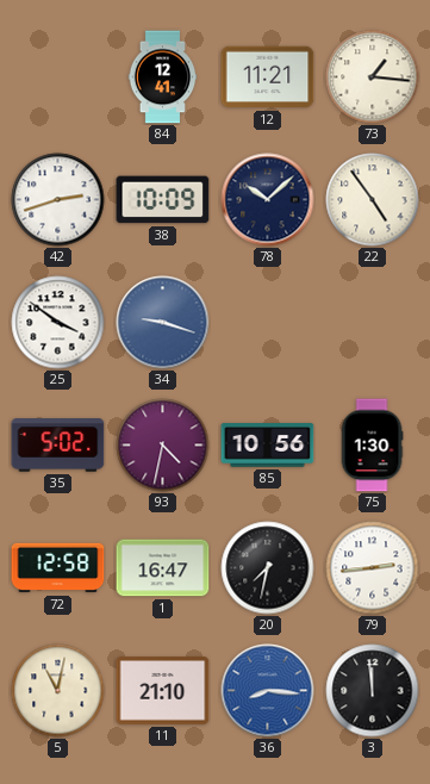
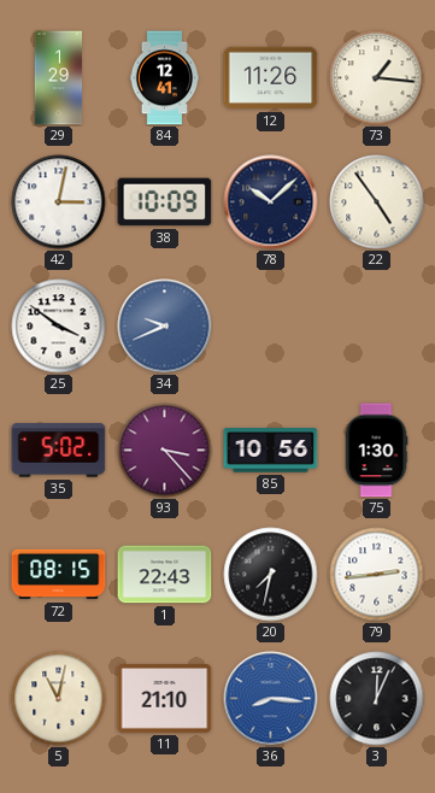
29: none -> 1:29 (59, 78)
12: 11:21 -> 11:26 (271, 78)
42: 2:42 -> 3:02 (59, 202)
34: 9:18 -> 9:41 (165, 327)
93: 4:32 -> 3:23 (165, 451)
72: 12:58 -> 08:15 (59, 575)
1: 16:47 -> 22:43 (165, 575)
3: 11:59 -> 12:04 (377, 699)
